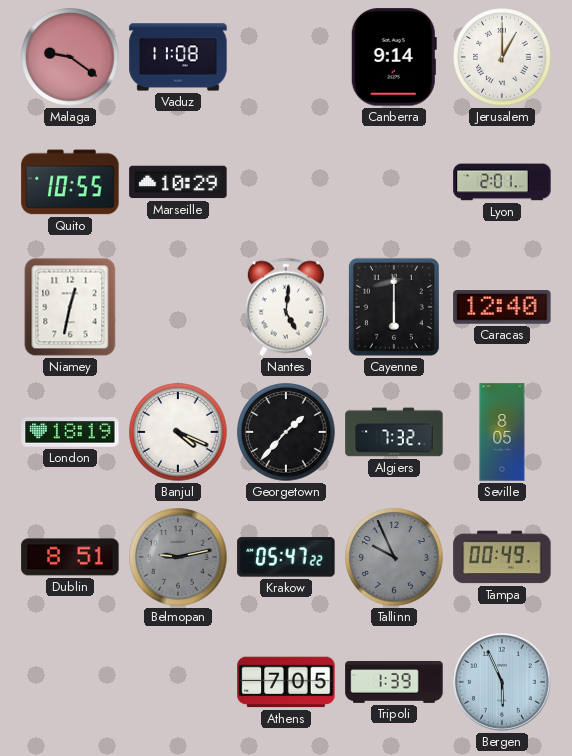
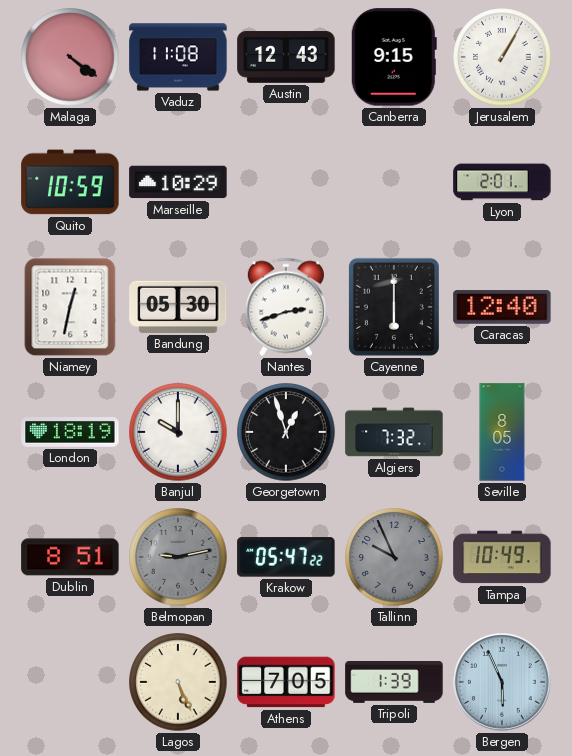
Malaga: 9:21 -> 4:21 (70, 57)
Austin: none -> 12:43 (286, 57)
Canberra: 9:14 -> 9:15 (394, 57)
Jerusalem: 1:00 -> 1:05 (502, 57)
Quito: 10:55 -> 10:59 (70, 182)
Bandung: none -> 05:30 (178, 307)
Nantes: 5:01 -> 2:42 (286, 307)
Banjul: 4:19 -> 10:00 (178, 432)
Georgetown: 1:37 -> 12:57 (286, 432)
Tampa: 00:49 -> 10:49 (502, 557)
Lagos: none -> 5:26 (178, 682)
